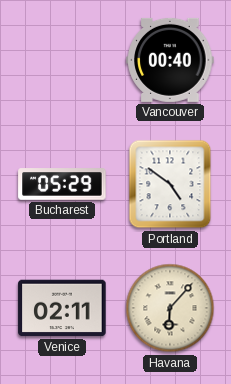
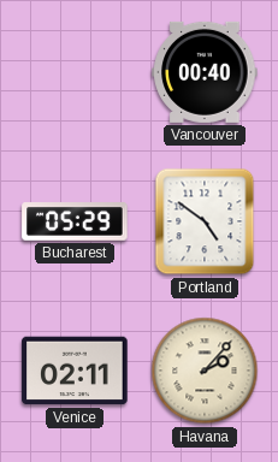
Havana: 6:07 -> 2:07 (205, 371)
